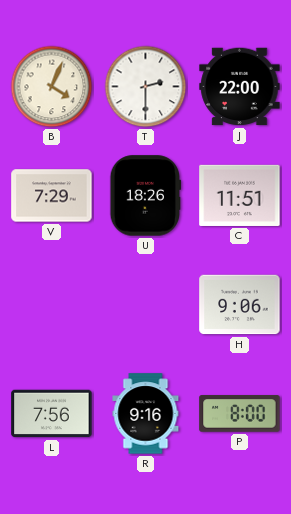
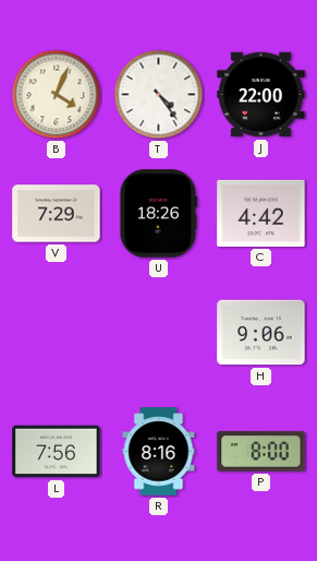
T: 2:30 -> 4:24 (159, 95)
C: 11:51 -> 4:42 (261, 213)
R: 9:16 -> 8:16 (159, 452)
